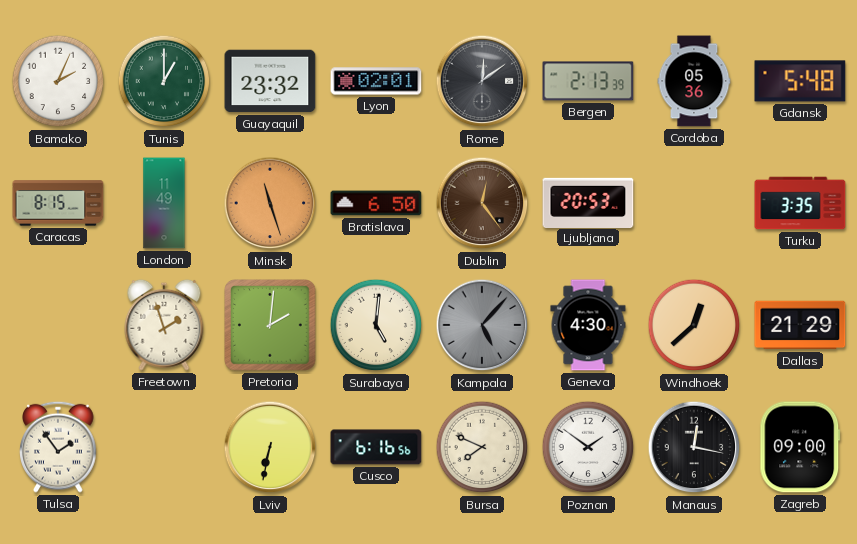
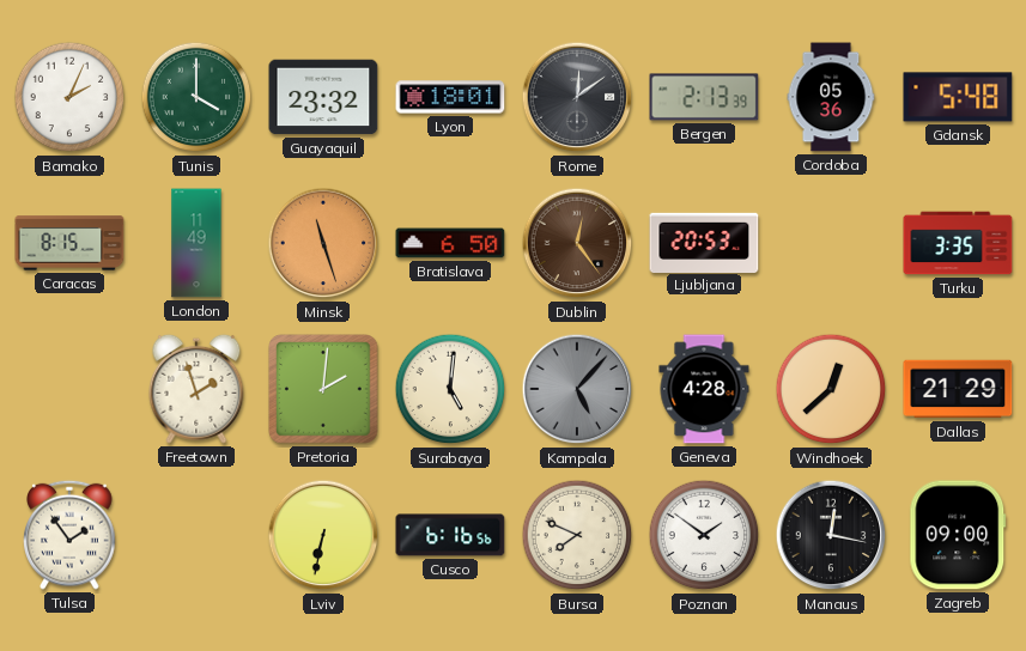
Tunis: 1:00 -> 4:00 (196, 97)
Lyon: 02:01 -> 18:01 (450, 97)
Geneva: 4:30 -> 4:28 (704, 389)
